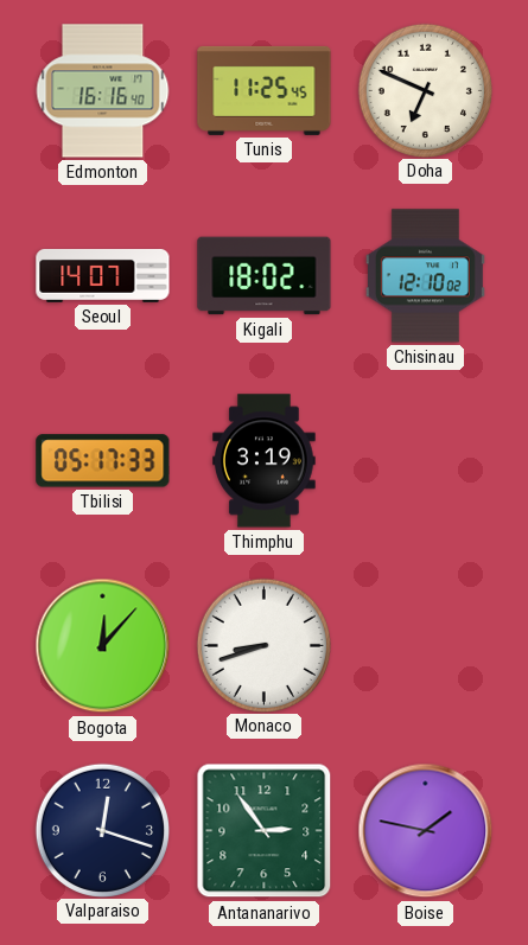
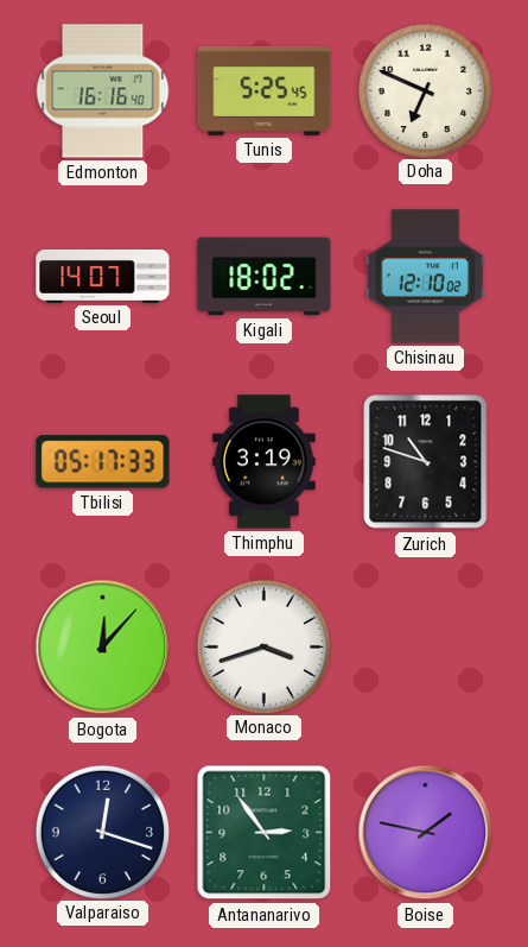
Tunis: 11:25 -> 5:25 (265, 90)
Zurich: none -> 10:48 (426, 462)
Monaco: 8:42 -> 3:42 (263, 646)
